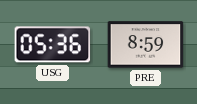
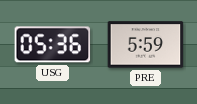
PRE: 8:59 -> 5:59 (146, 45)
